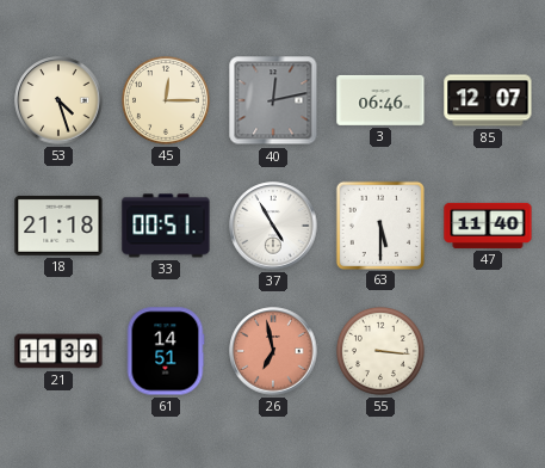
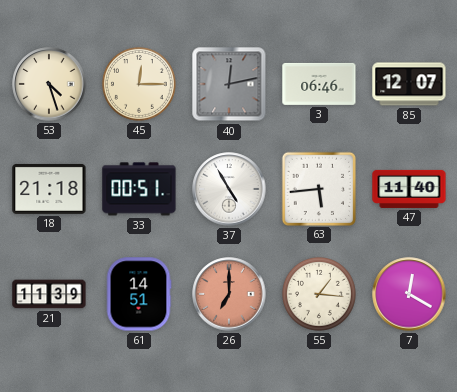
63: 5:30 -> 5:44 (318, 188)
26: 6:58 -> 7:00 (229, 294)
55: 3:16 -> 1:16 (319, 294)
7: none -> 12:20 (409, 294)
